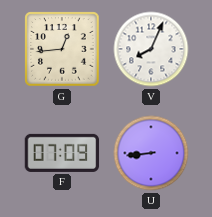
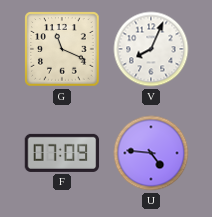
G: 12:44 -> 11:19 (62, 49)
U: 8:44 -> 4:46 (151, 153)
